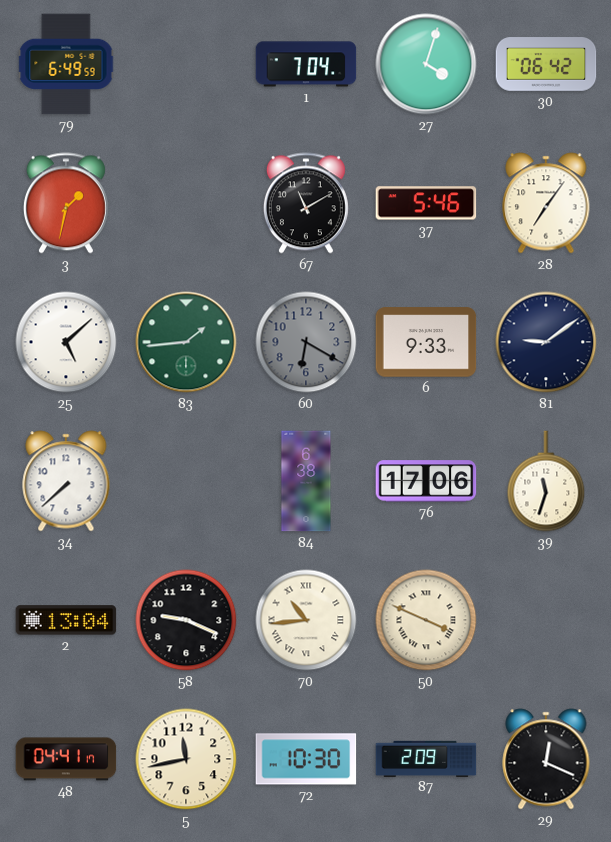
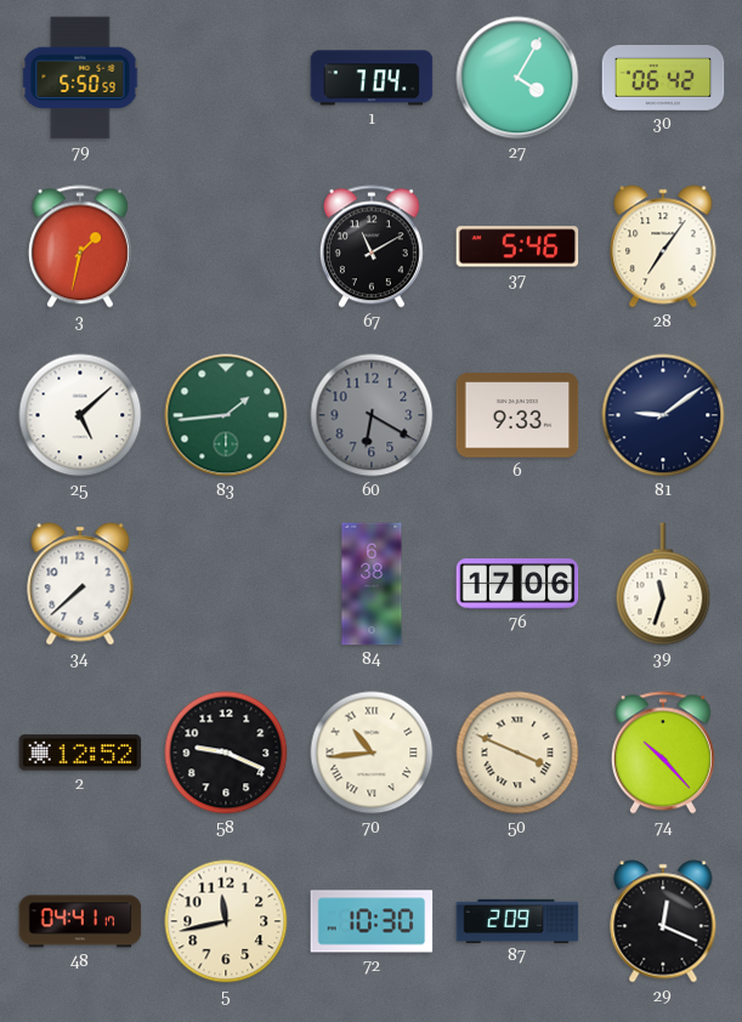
79: 6:49 -> 5:50 (80, 78)
27: 4:03 -> 4:05 (517, 78)
2: 13:04 -> 12:52 (80, 753)
74: none -> 10:23 (663, 753)
